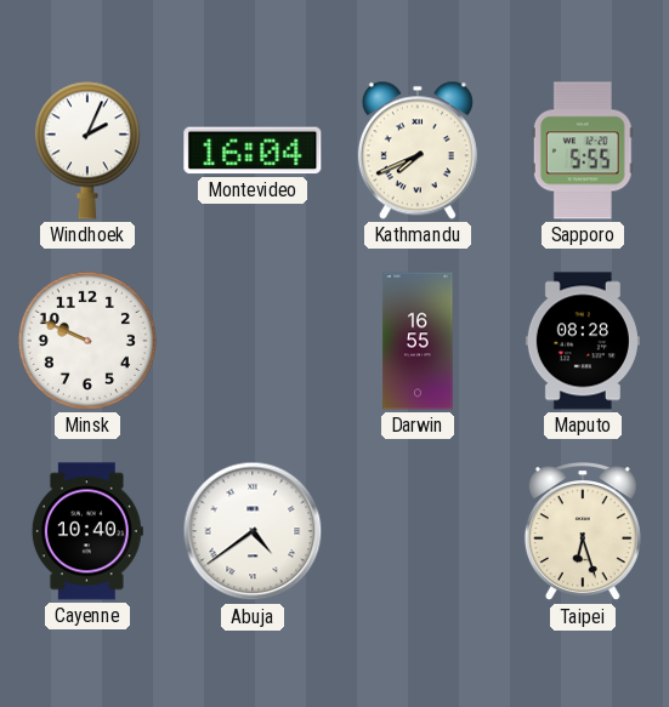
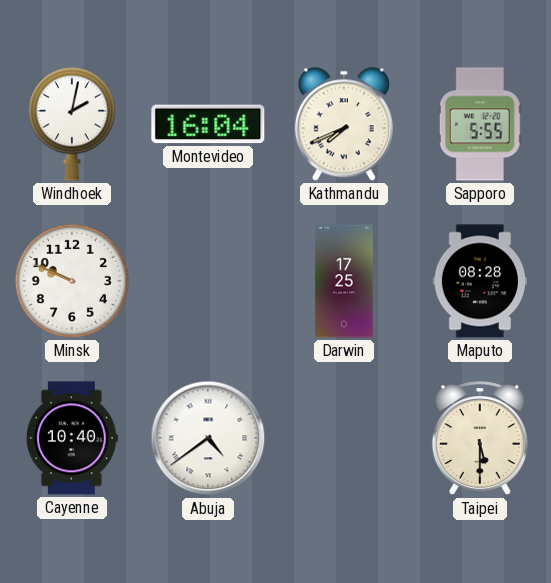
Windhoek: 2:04 -> 2:02 (72, 124)
Darwin: 16:55 -> 17:25 (344, 281)
Taipei: 6:27 -> 5:30 (480, 439)
